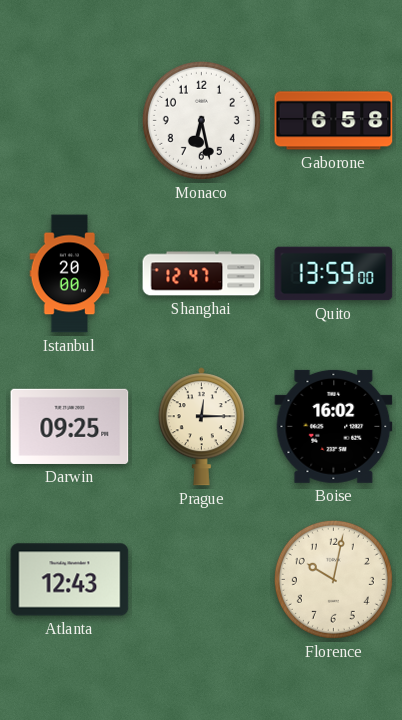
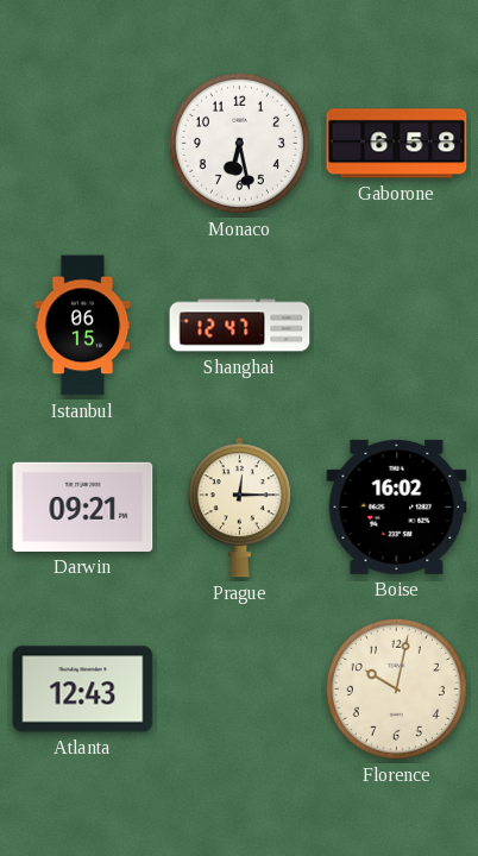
Istanbul: 20:00 -> 06:15 (83, 326)
Quito: 13:59 -> none (334, 274)
Darwin: 09:25 -> 09:21 (83, 506)
